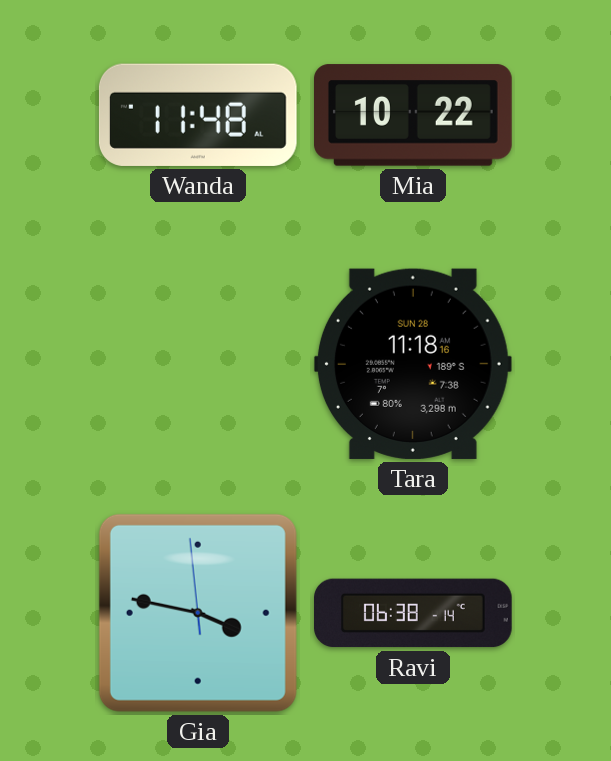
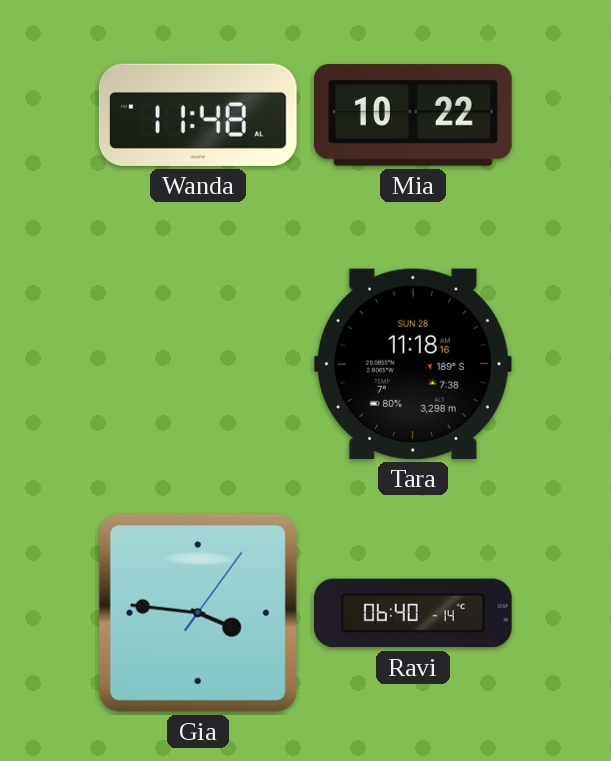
Gia: 3:46:59 -> 3:46:06 (198, 613)
Ravi: 06:38 -> 06:40 (414, 613)
